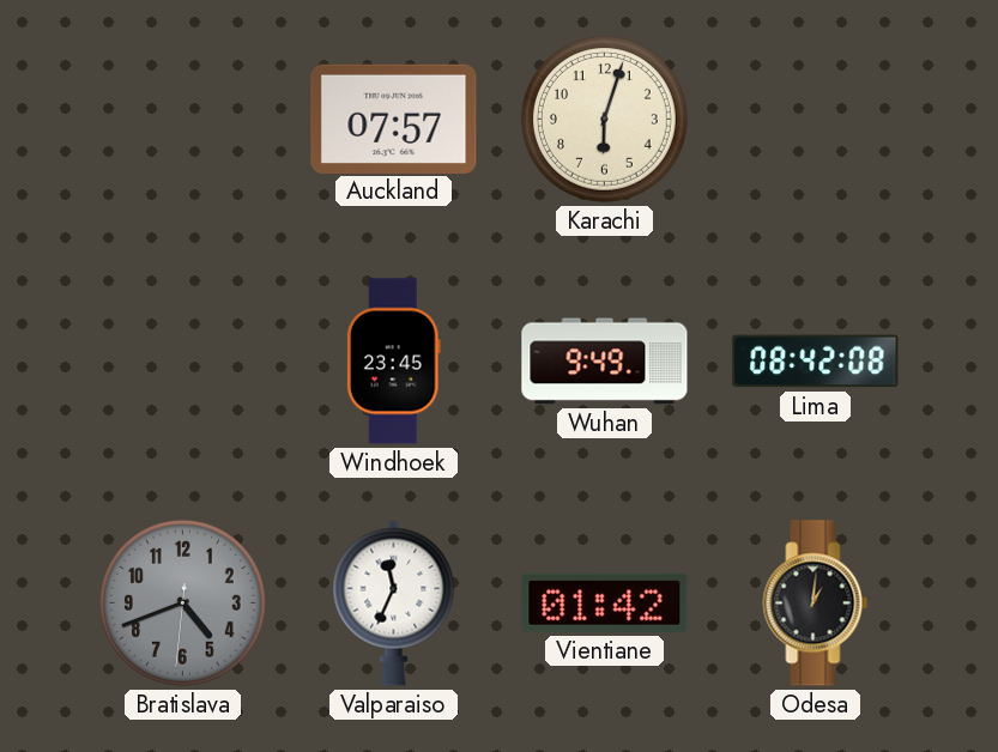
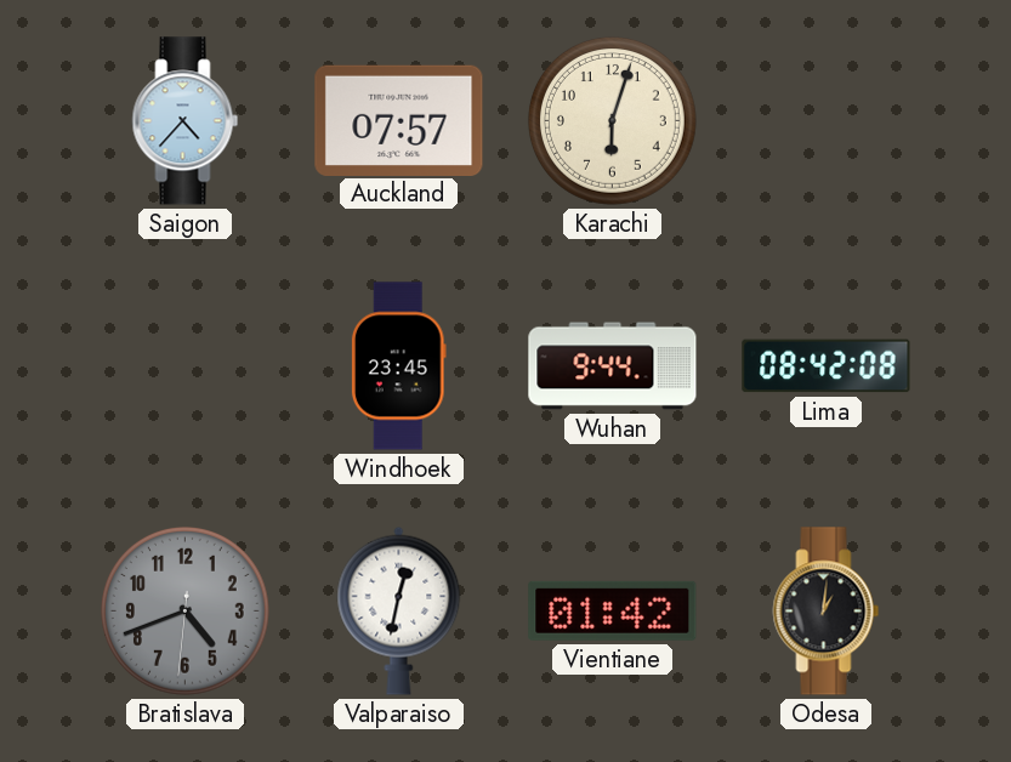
Saigon: none -> 4:37 (186, 121)
Wuhan: 9:49 -> 9:44 (613, 366)
Valparaiso: 11:34 -> 12:32 (399, 610)
